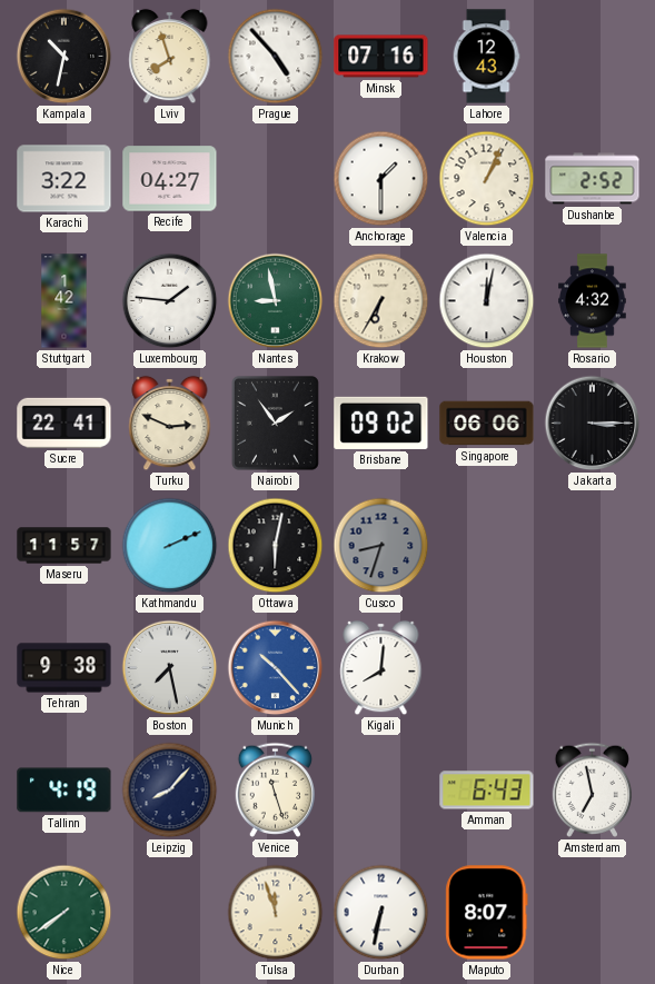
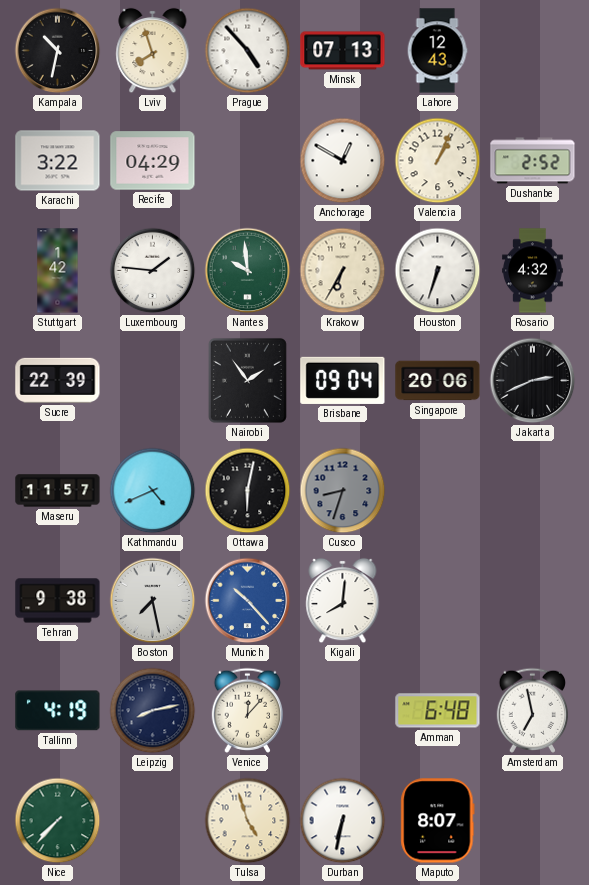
Minsk: 07:16 -> 07:13 (343, 51)
Recife: 04:27 -> 04:29 (153, 161)
Anchorage: 1:30 -> 12:50 (343, 161)
Nantes: 8:58 -> 9:59 (248, 271)
Houston: 12:02 -> 6:33 (438, 271)
Sucre: 22:41 -> 22:39 (58, 380)
Turku: 2:49 -> none (170, 424)
Brisbane: 09:02 -> 09:04 (343, 380)
Singapore: 06:06 -> 20:06 (438, 381)
Jakarta: 3:15 -> 2:41 (533, 381)
Kathmandu: 2:11 -> 4:41 (153, 491)
Leipzig: 8:07 -> 8:13 (153, 711)
Venice: 11:27 -> 12:07 (248, 710)
Amman: 6:43 -> 6:48 (438, 711)
Nice: 7:39 -> 7:37 (58, 821)
Tulsa: 11:57 -> 4:57 (248, 821)
